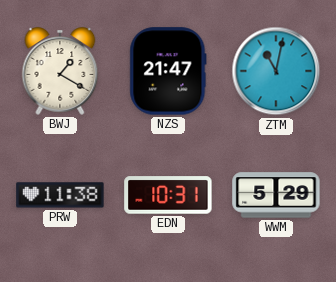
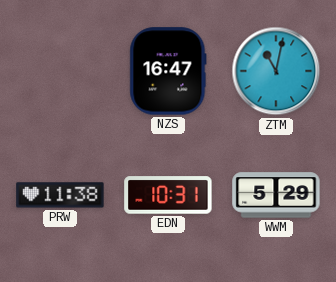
BWJ: 1:20 -> none (60, 71)
NZS: 21:47 -> 16:47 (168, 71)
